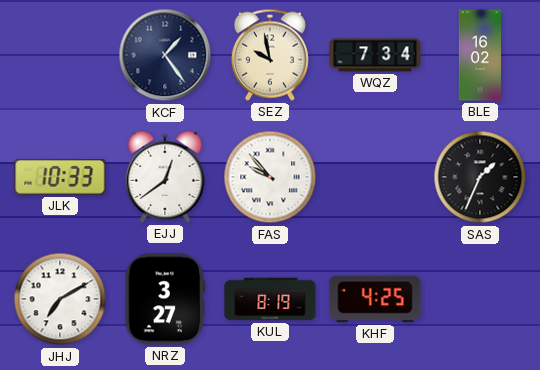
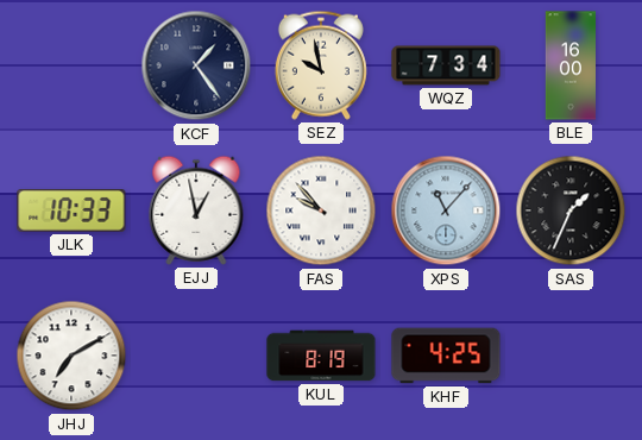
BLE: 16:02 -> 16:00 (569, 65)
EJJ: 12:39 -> 12:58 (196, 210)
XPS: none -> 11:07 (446, 210)
NRZ: 3:27 -> none (165, 299)
